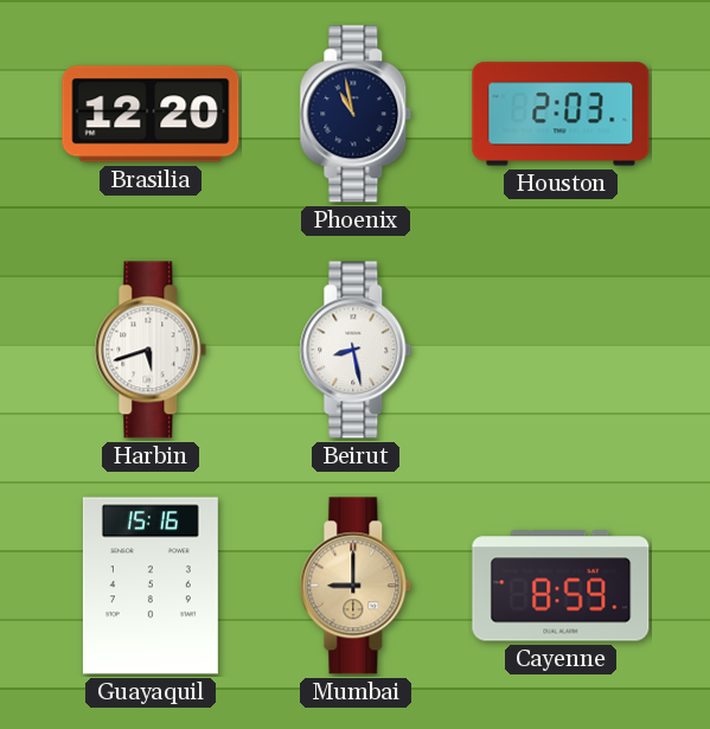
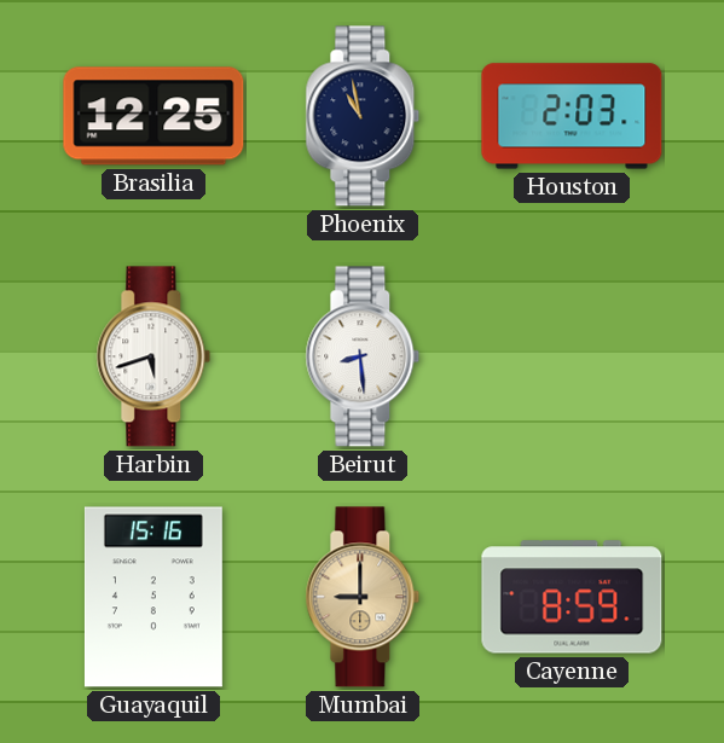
Brasilia: 12:20 -> 12:25 (154, 116)
Beirut: 8:28 -> 8:29 (363, 356)
